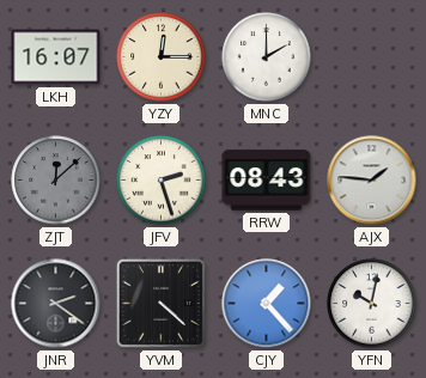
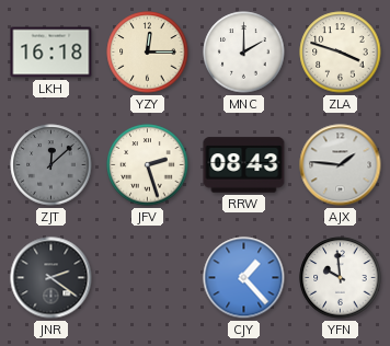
LKH: 16:07 -> 16:18 (51, 53)
ZLA: none -> 3:48 (341, 53)
YVM: 4:22 -> none (160, 303)
YFN: 10:02 -> 9:59 (341, 278)
